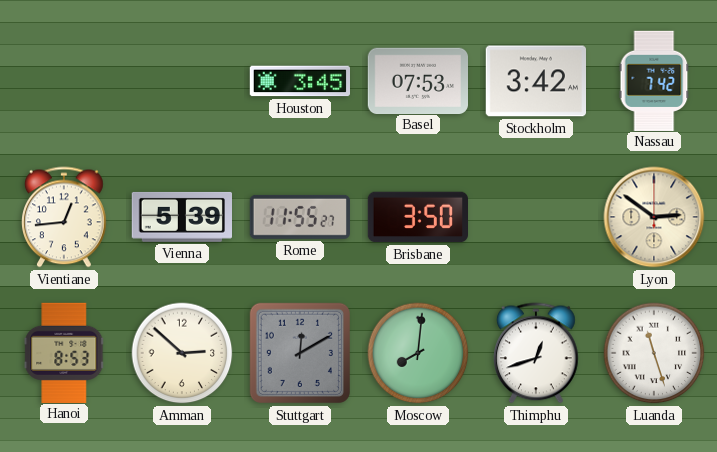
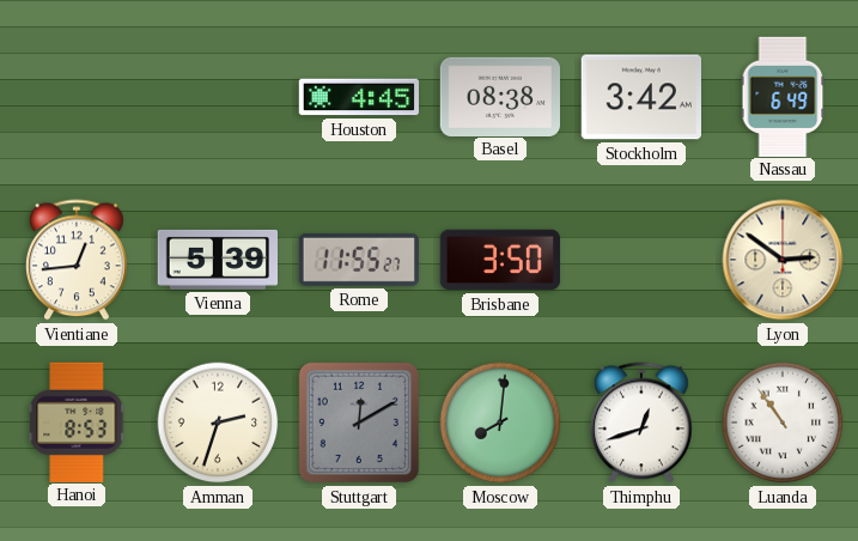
Houston: 3:45 -> 4:45 (358, 97)
Basel: 07:53 -> 08:38 (499, 96)
Nassau: 7:42 -> 6:49 (783, 96)
Amman: 2:52 -> 2:33 (218, 423)
Luanda: 11:27 -> 10:54 (783, 423)
